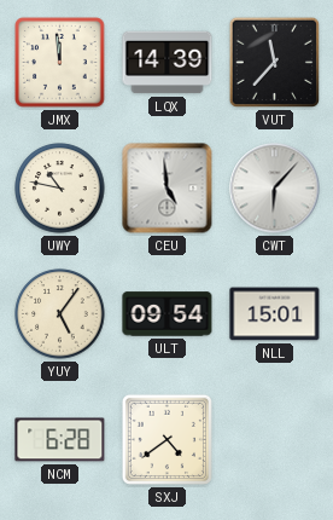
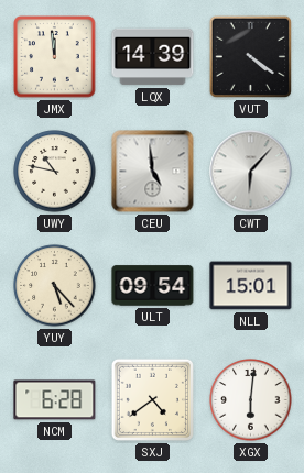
VUT: 11:37 -> 4:21 (251, 57)
YUY: 5:06 -> 5:23 (55, 286)
XGX: none -> 6:01 (251, 400)
